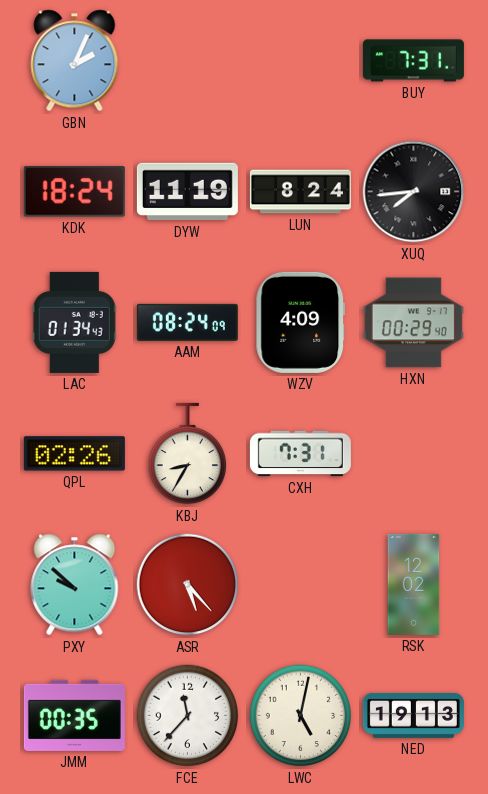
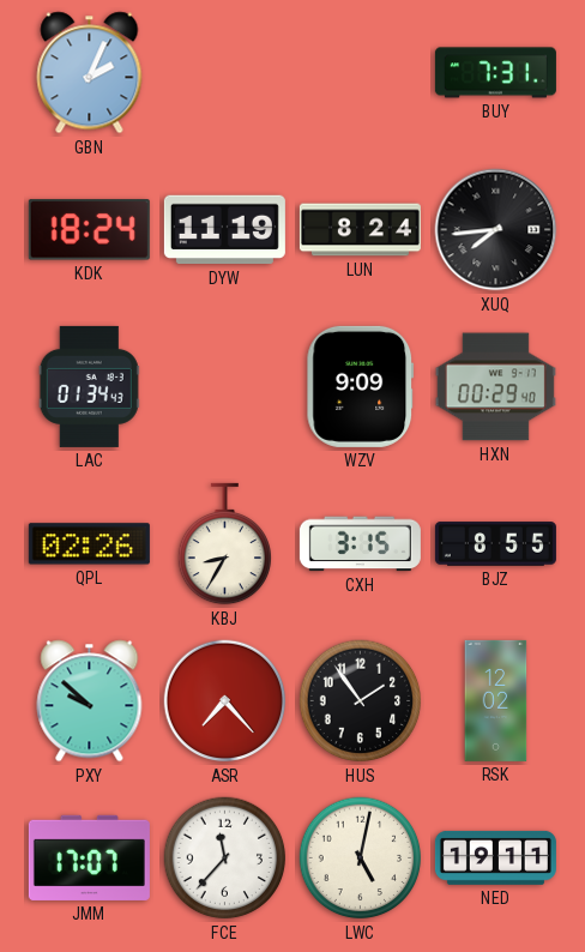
AAM: 08:24 -> none (187, 322)
WZV: 4:09 -> 9:09 (361, 386)
CXH: 7:31 -> 3:15 (360, 544)
BJZ: none -> 8:55 (495, 544)
ASR: 5:23 -> 7:23 (225, 701)
HUS: none -> 1:54 (361, 701)
JMM: 00:35 -> 17:07 (89, 857)
NED: 19:13 -> 19:11 (495, 857)
